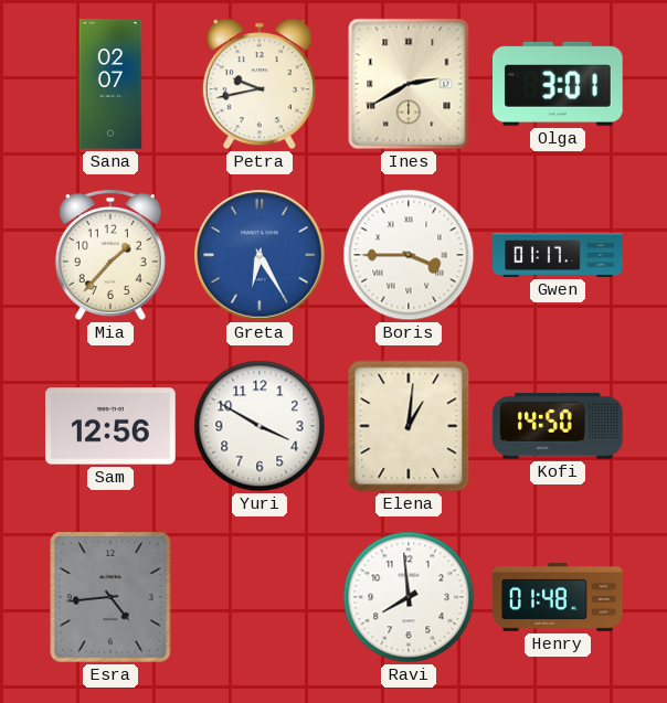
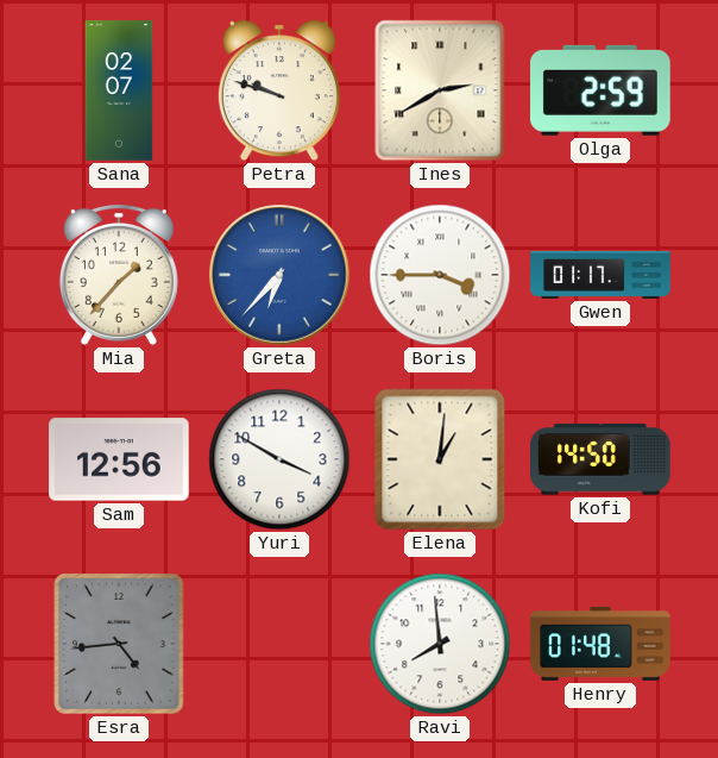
Petra: 9:43 -> 9:48 (279, 90)
Olga: 3:01 -> 2:59 (602, 90)
Greta: 6:25 -> 6:37 (279, 275)
